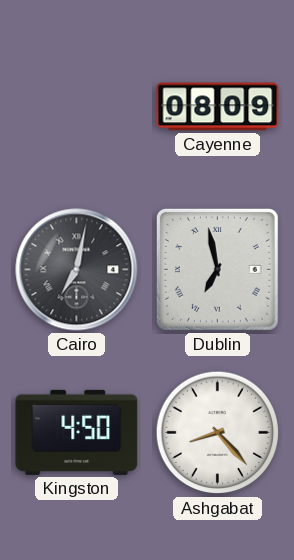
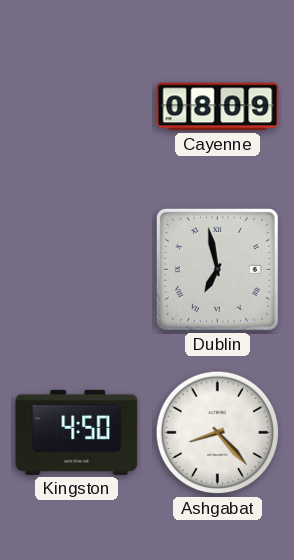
Cairo: 7:02 -> none (77, 270)
